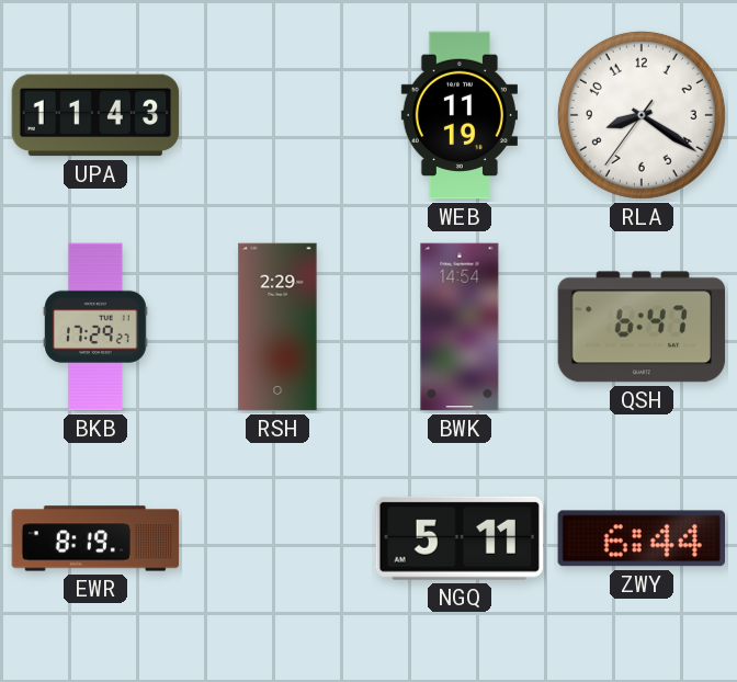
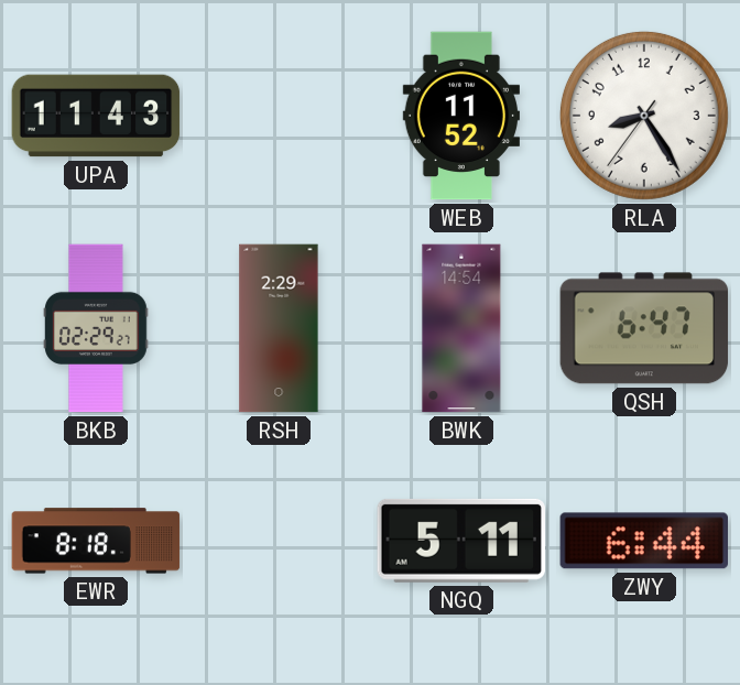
WEB: 11:19 -> 11:52 (461, 116)
RLA: 8:20 -> 8:24 (644, 116)
BKB: 17:29 -> 02:29 (97, 328)
EWR: 8:19 -> 8:18 (96, 541)
